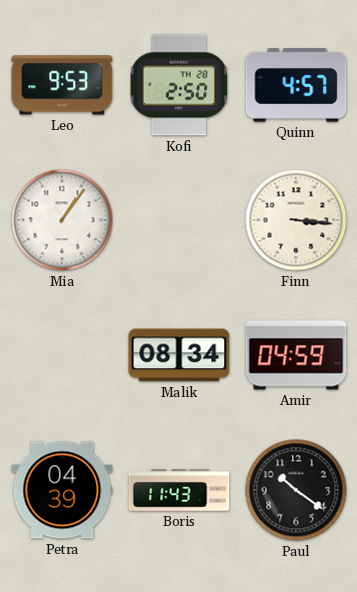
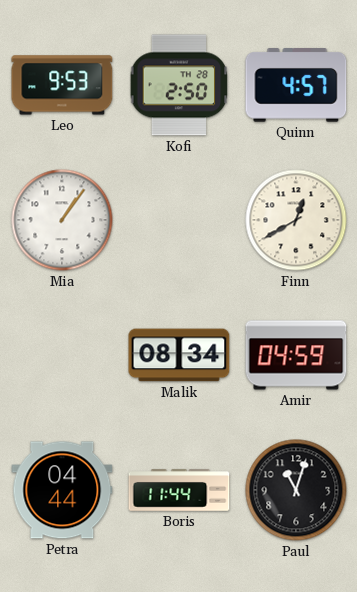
Finn: 3:16 -> 12:40 (296, 220)
Petra: 04:39 -> 04:44 (62, 490)
Boris: 11:43 -> 11:44 (179, 490)
Paul: 10:21 -> 11:03 (296, 490)
